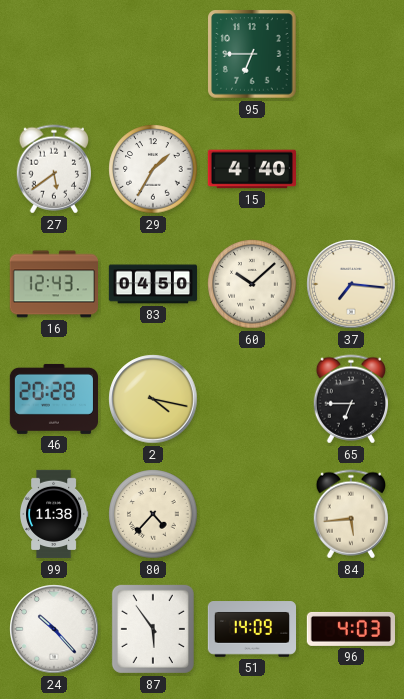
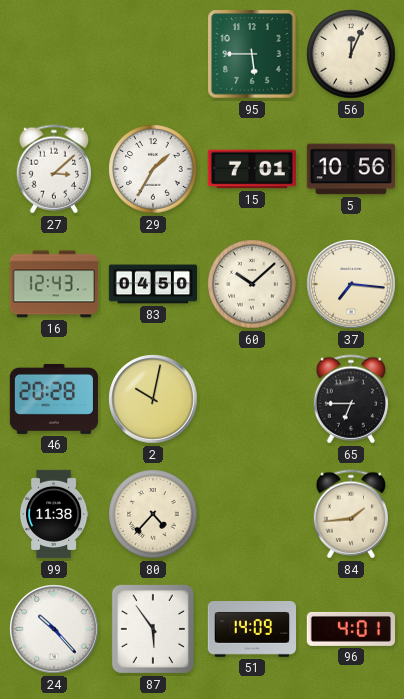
95: 6:45 -> 5:45 (252, 54)
56: none -> 12:04 (351, 54)
27: 5:39 -> 3:08 (53, 169)
15: 4:40 -> 7:01 (251, 169)
5: none -> 10:56 (350, 169)
2: 4:17 -> 10:02 (153, 399)
84: 5:44 -> 1:44 (350, 514)
96: 4:03 -> 4:01 (350, 629)
